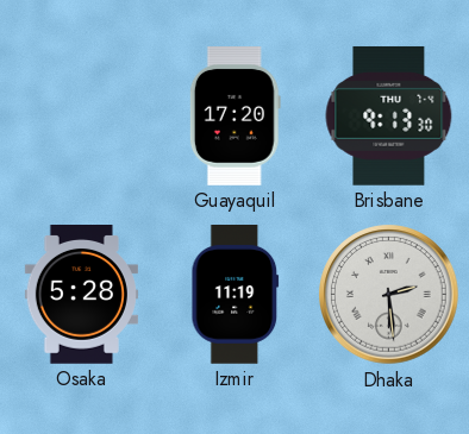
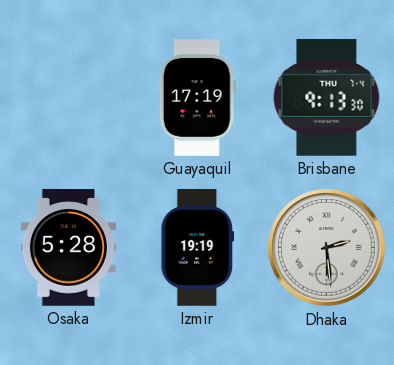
Guayaquil: 17:20 -> 17:19 (197, 98)
Izmir: 11:19 -> 19:19 (198, 248)
